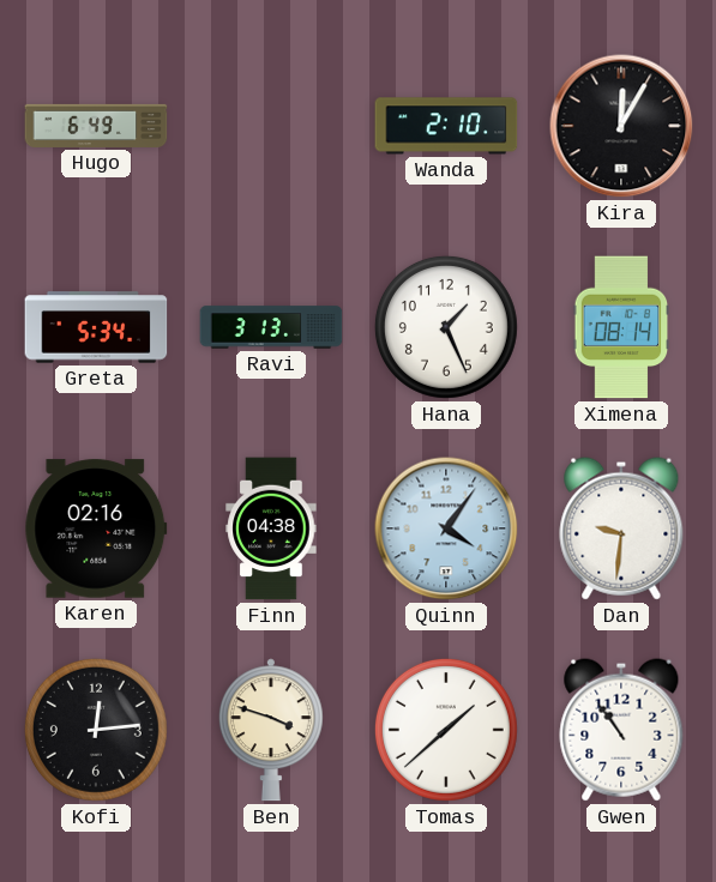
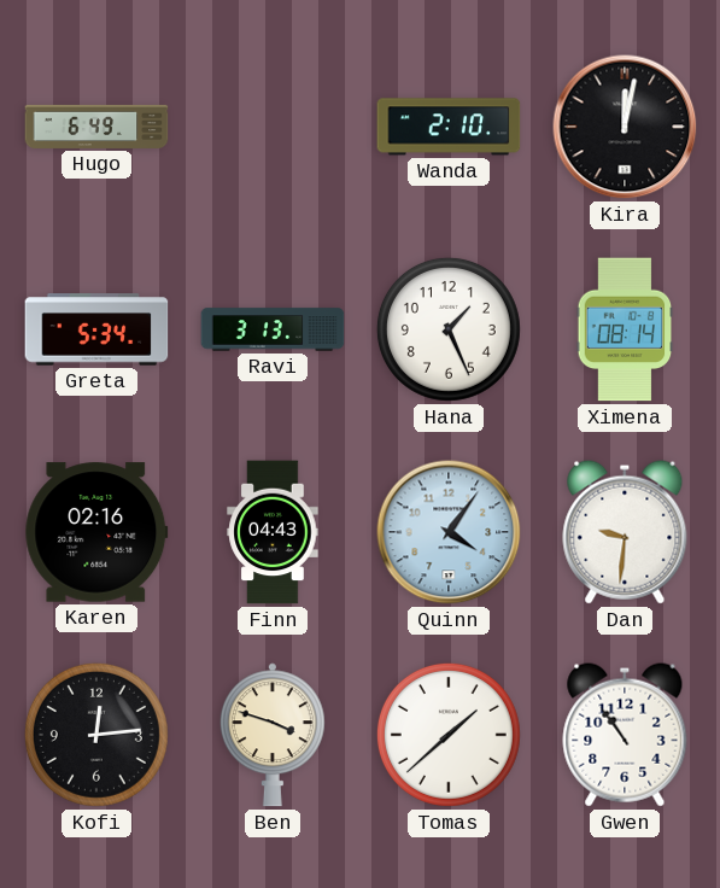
Kira: 12:05 -> 12:02 (625, 127)
Finn: 04:38 -> 04:43 (273, 532)
